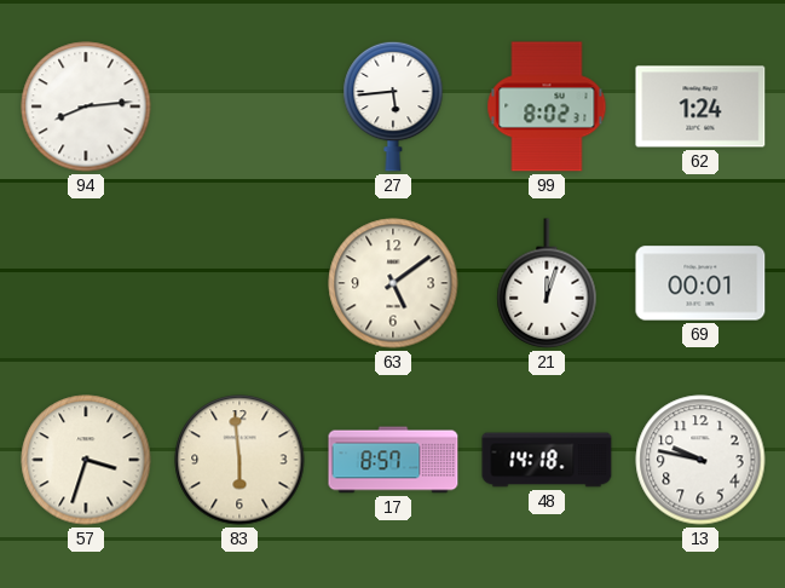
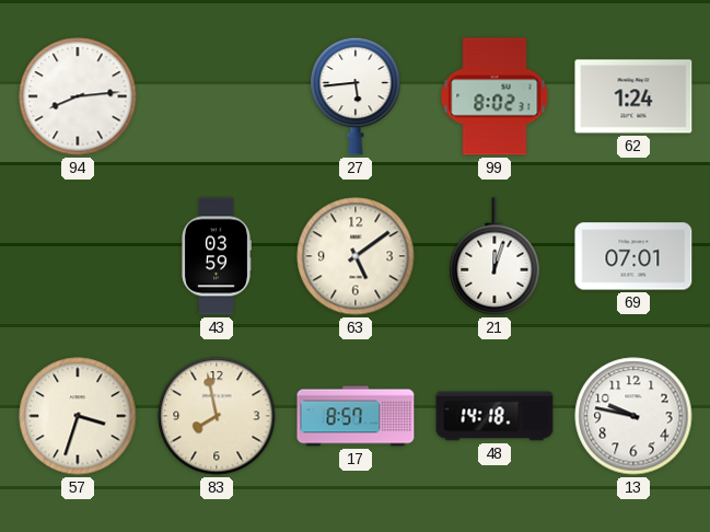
43: none -> 03:59 (217, 256)
69: 00:01 -> 07:01 (633, 256)
83: 5:59 -> 7:58 (217, 416)
